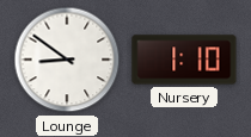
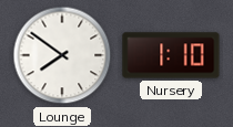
Lounge: 8:51 -> 7:51 (62, 55)
